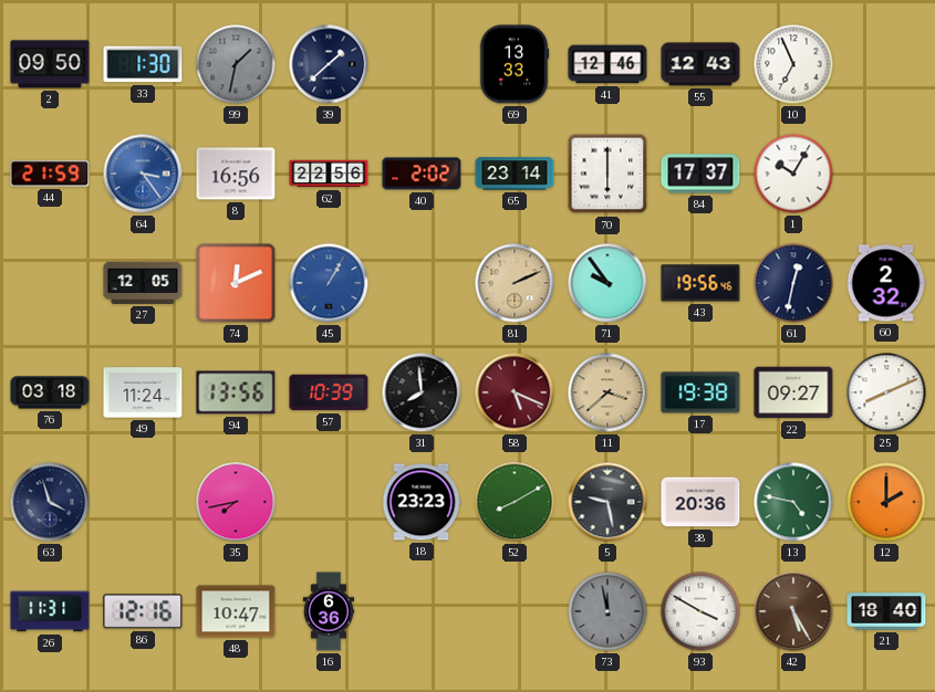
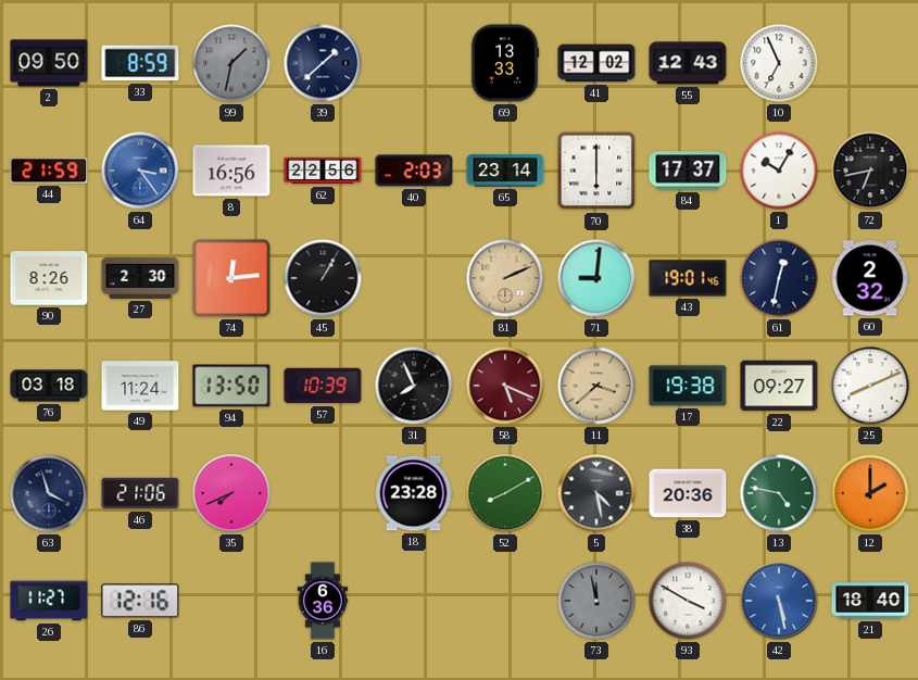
33: 1:30 -> 8:59 (140, 63)
41: 12:46 -> 12:02 (596, 63)
40: 2:02 -> 2:03 (414, 171)
72: none -> 6:43 (870, 171)
90: none -> 8:26 (49, 278)
27: 12:05 -> 2:30 (140, 278)
74: 12:11 -> 12:14 (231, 278)
45 dial: blue -> black (323, 278)
71: 9:54 -> 9:01 (596, 278)
43: 19:56 -> 19:01 (688, 278)
94: 13:56 -> 13:50 (231, 386)
31: 7:59 -> 7:56 (414, 386)
46: none -> 21:06 (140, 493)
35: 7:43 -> 7:41 (231, 493)
18: 23:23 -> 23:28 (414, 493)
5: 9:28 -> 4:28 (596, 493)
26: 11:31 -> 11:27 (49, 601)
48: 10:47 -> none (236, 611)
42: 5:25 -> 5:28 (779, 601)
42 dial: brown -> blue (779, 601)
